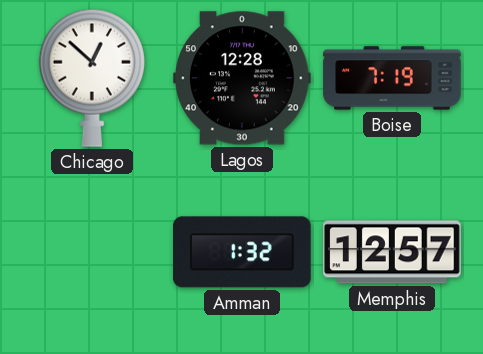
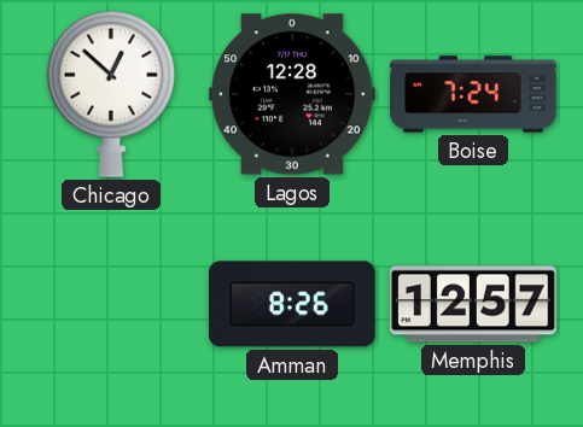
Boise: 7:19 -> 7:24 (473, 94)
Amman: 1:32 -> 8:26 (292, 304)
